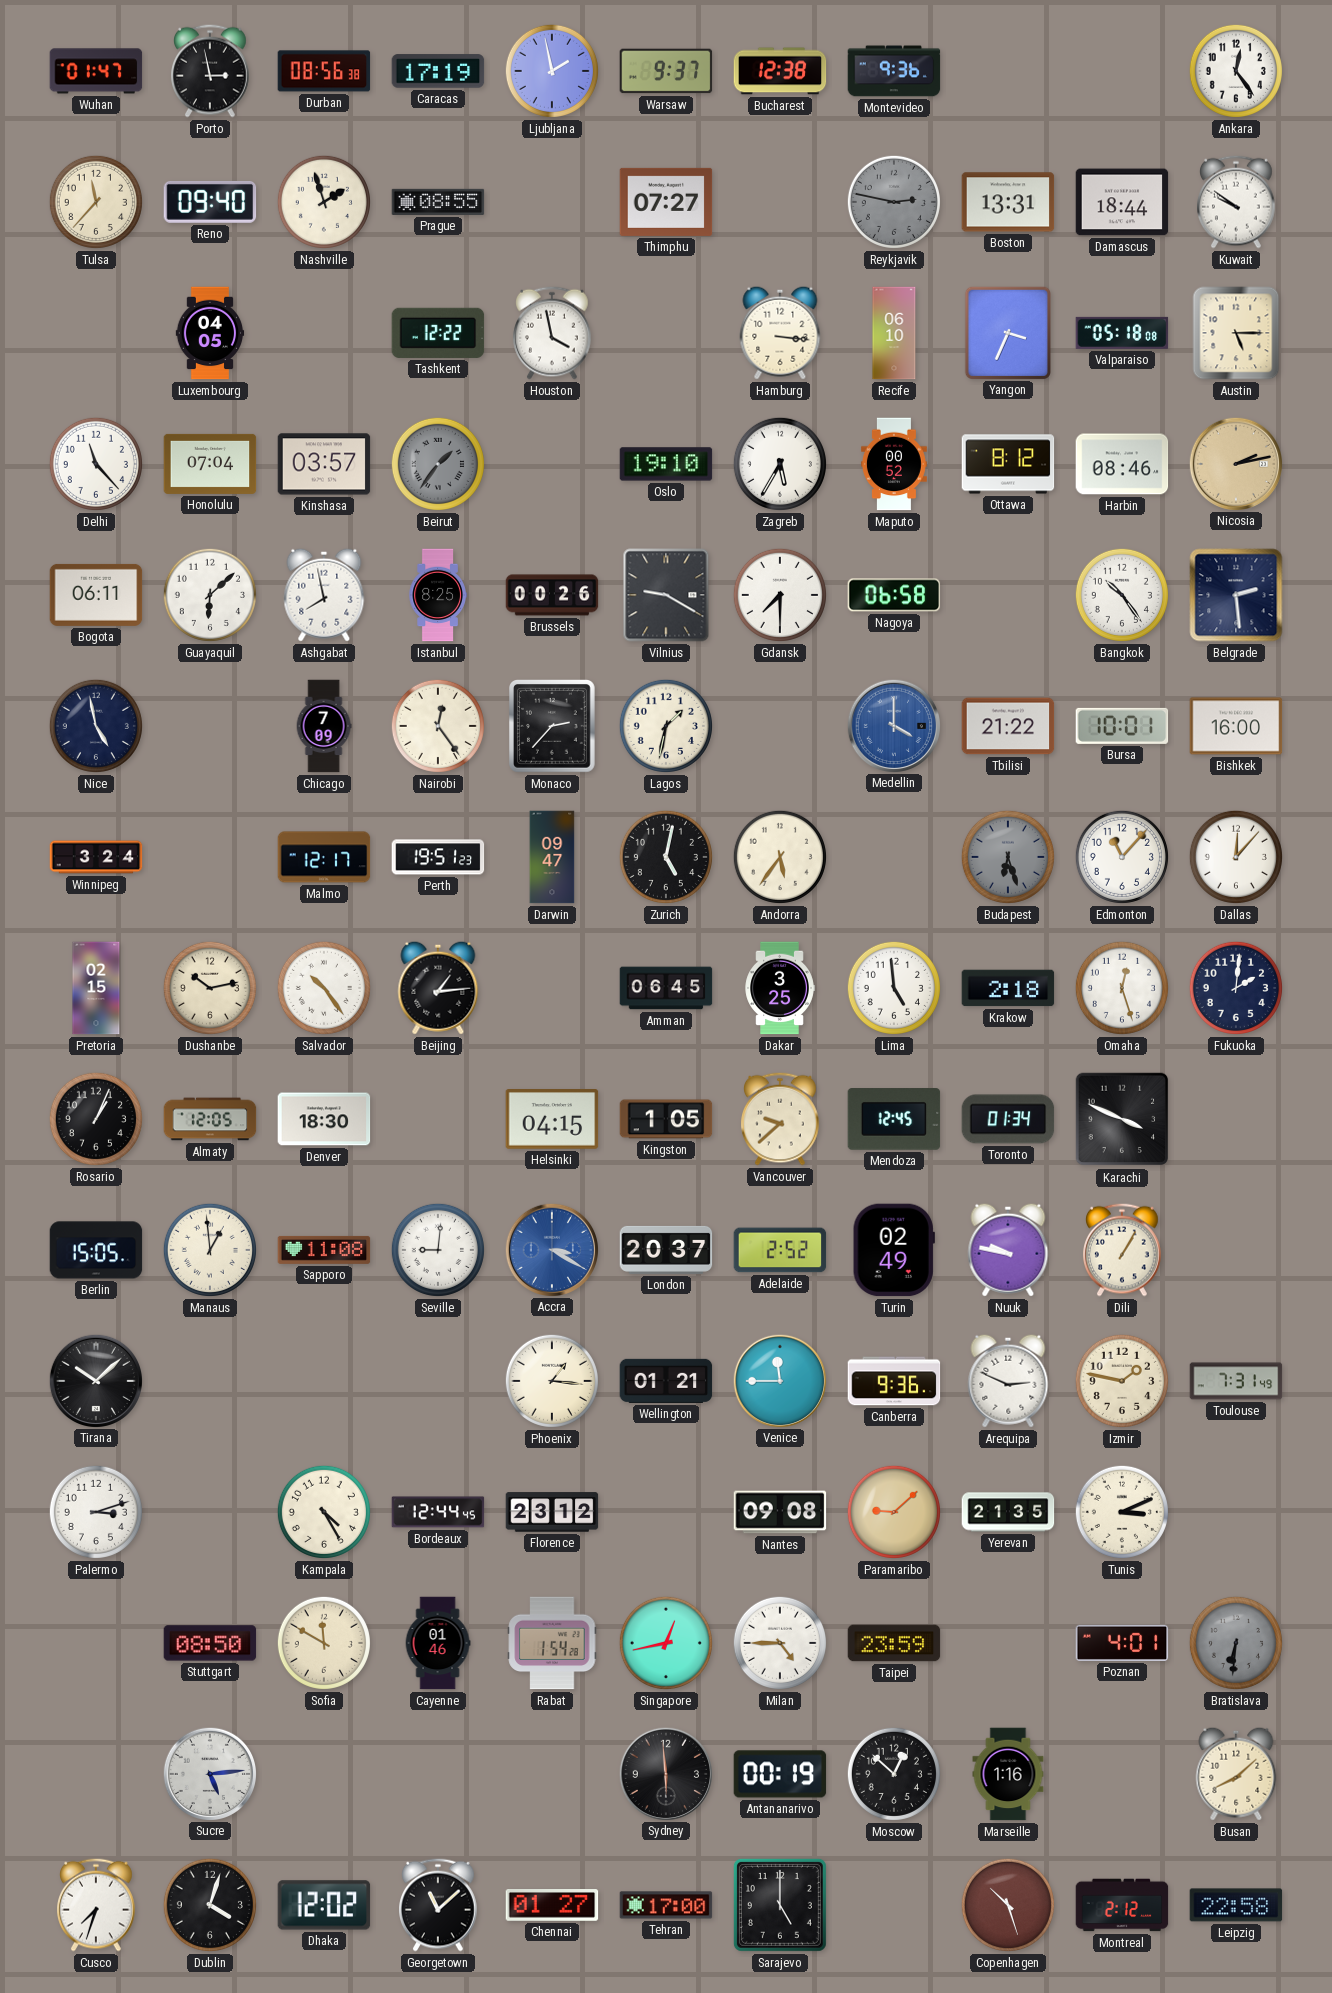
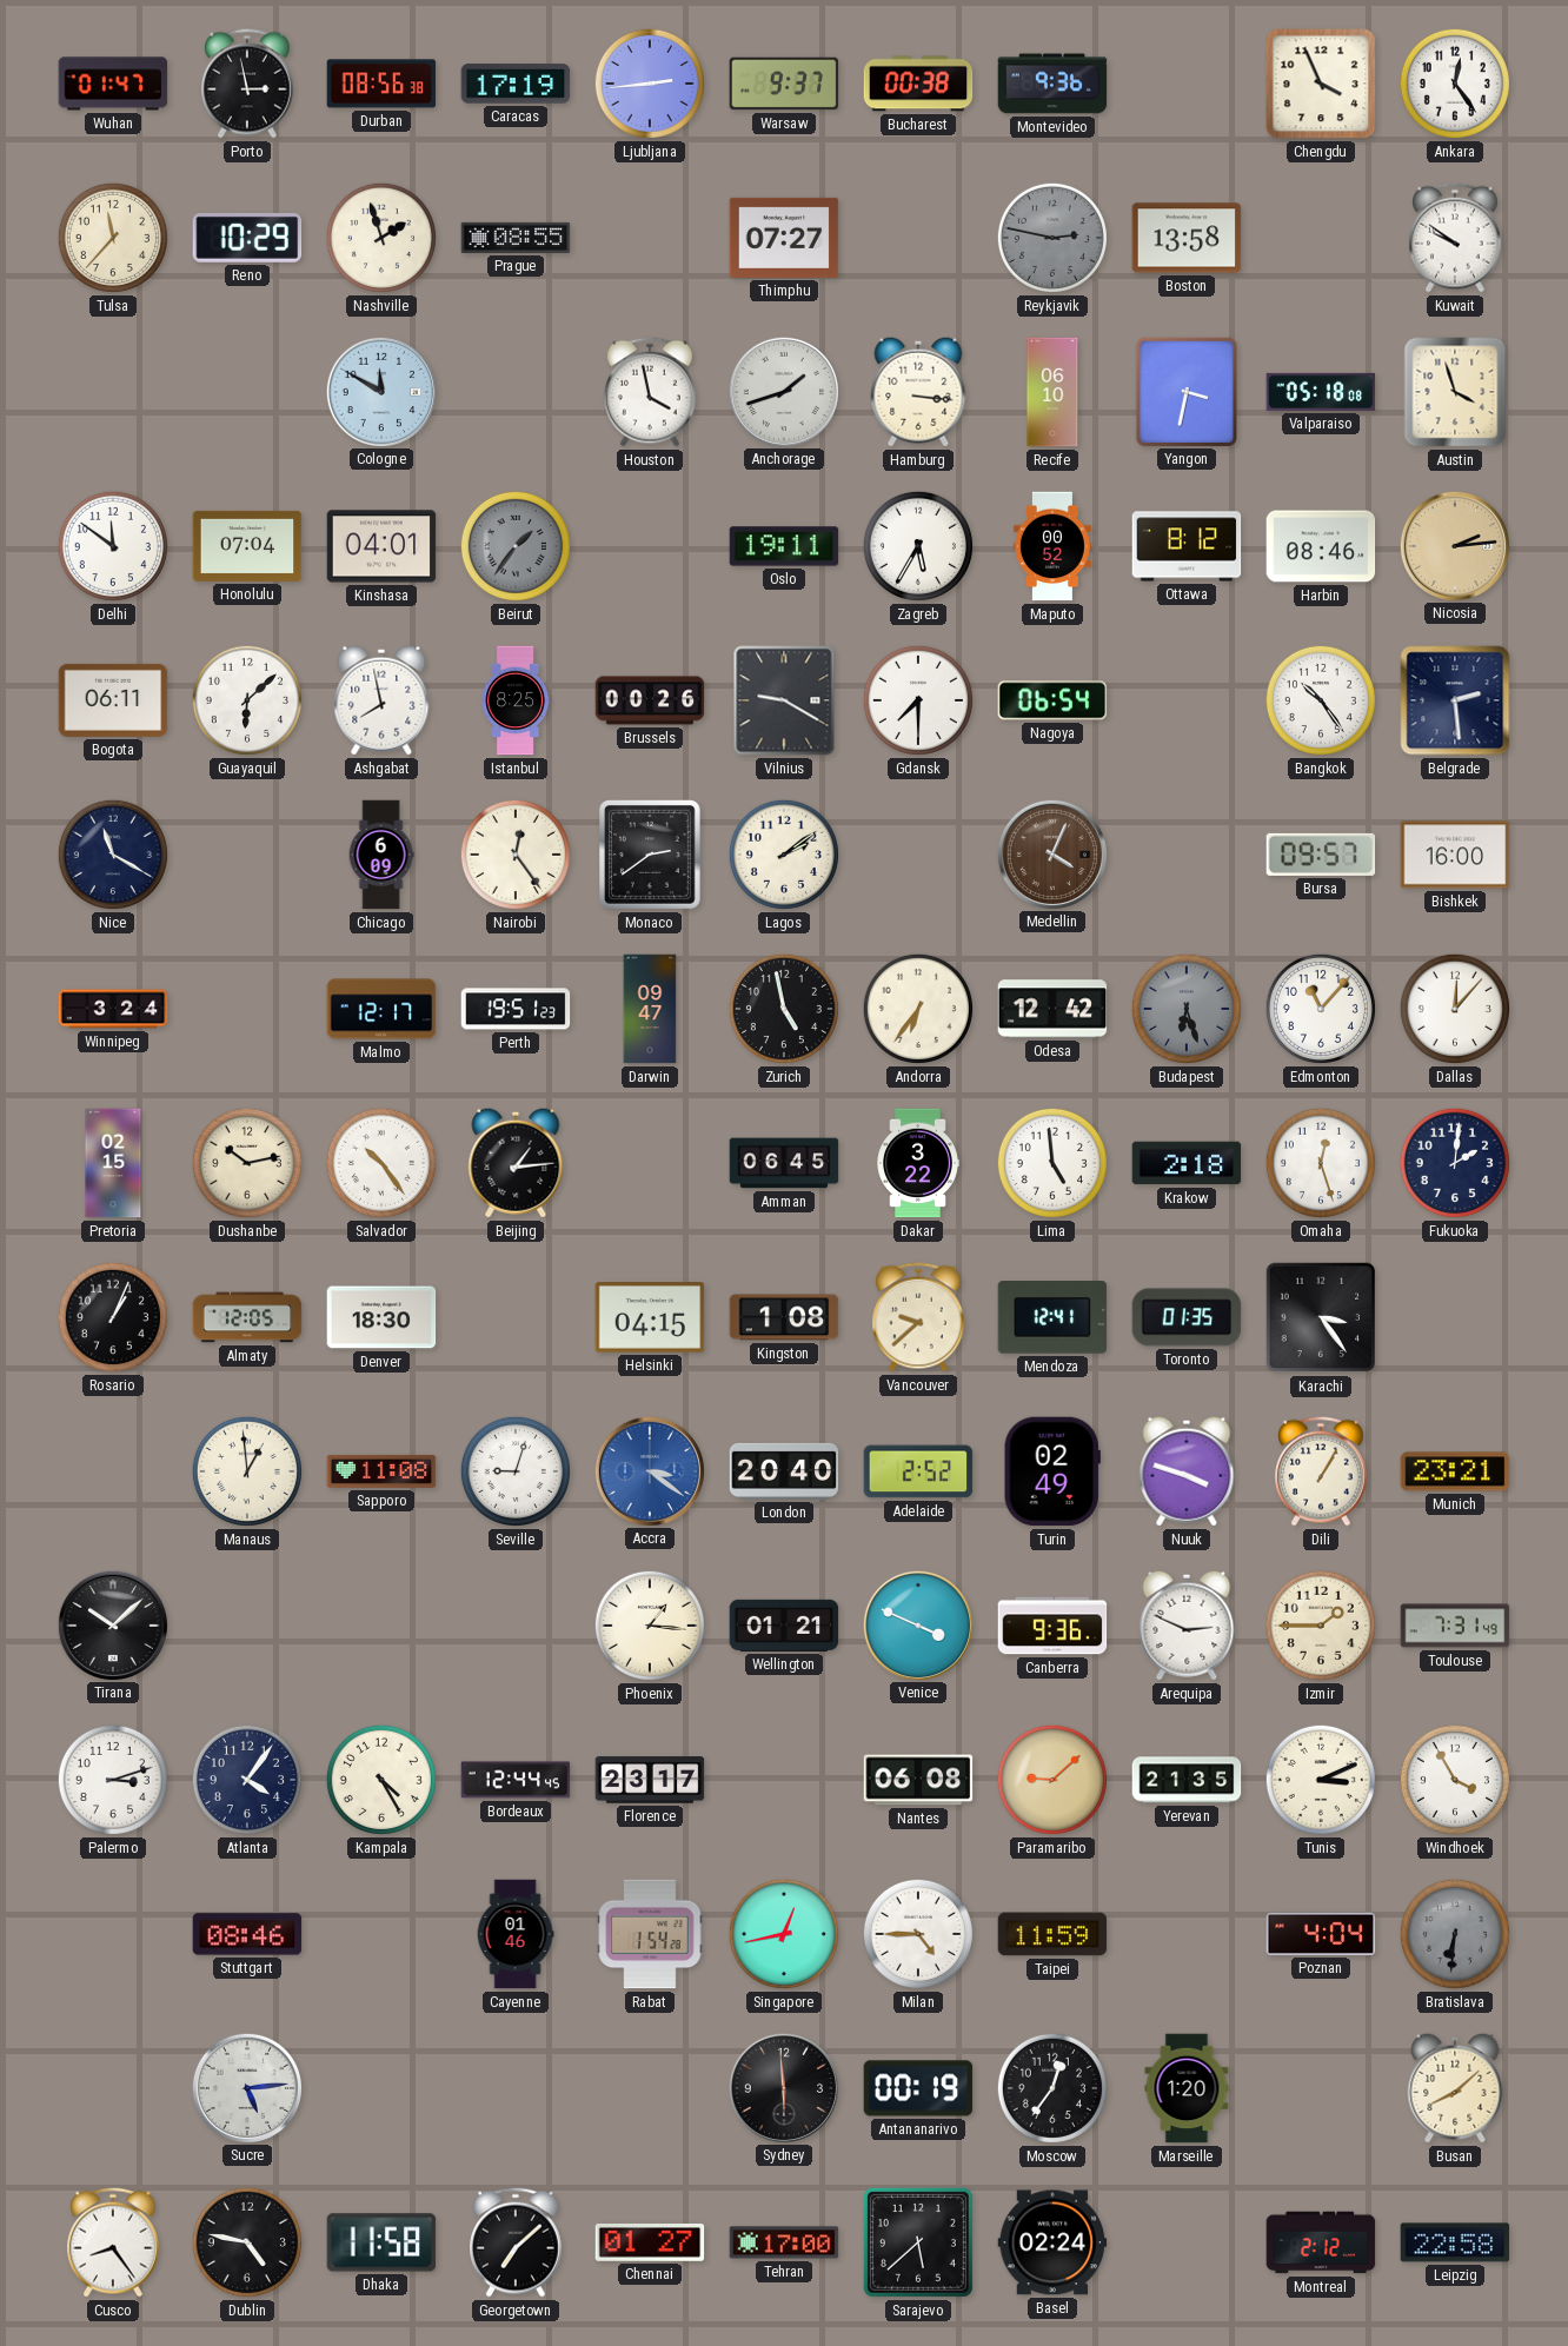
Ljubljana: 1:58 -> 2:44 (650, 84)
Bucharest: 12:38 -> 00:38 (918, 84)
Chengdu: none -> 3:56 (1321, 84)
Reno: 09:40 -> 10:29 (247, 238)
Boston: 13:31 -> 13:58 (1187, 238)
Damascus: 18:44 -> none (1122, 202)
Luxembourg: 04:05 -> none (210, 333)
Cologne: none -> 11:50 (380, 391)
Tashkent: 12:22 -> none (438, 333)
Anchorage: none -> 1:42 (783, 391)
Yangon: 3:34 -> 3:32 (1187, 391)
Austin: 5:15 -> 3:57 (1455, 392)
Delhi: 11:23 -> 11:51 (113, 546)
Kinshasa: 03:57 -> 04:01 (381, 546)
Oslo: 19:10 -> 19:11 (784, 546)
Nicosia: 2:13 -> 2:14 (1454, 545)
Nagoya: 06:58 -> 06:54 (1052, 700)
Nice: 4:58 -> 11:20 (113, 855)
Chicago: 7:09 -> 6:09 (381, 855)
Monaco: 2:37 -> 2:39 (651, 855)
Lagos: 1:32 -> 2:09 (784, 855)
Medellin: 4:00 -> 4:04 (1051, 853)
Medellin dial: blue -> brown (1051, 853)
Tbilisi: 21:22 -> none (1008, 726)
Bursa: 10:01 -> 09:57 (1321, 855)
Zurich: 5:02 -> 4:58 (784, 1009)
Andorra: 5:36 -> 6:36 (918, 1009)
Odesa: none -> 12:42 (1052, 1009)
Dakar: 3:25 -> 3:22 (918, 1163)
Kingston: 1:05 -> 1:08 (784, 1317)
Mendoza: 12:45 -> 12:41 (1052, 1317)
Toronto: 01:34 -> 01:35 (1187, 1317)
Karachi: 3:49 -> 3:24 (1321, 1317)
Berlin: 15:05 -> none (96, 1250)
Seville: 9:01 -> 9:03 (516, 1471)
Accra: 3:20 -> 3:21 (649, 1470)
London: 20:37 -> 20:40 (784, 1471)
Nuuk: 9:47 -> 3:48 (1187, 1471)
Munich: none -> 23:21 (1455, 1471)
Venice: 11:45 -> 3:49 (917, 1624)
Izmir: 1:47 -> 1:45 (1321, 1626)
Atlanta: none -> 4:06 (247, 1780)
Florence: 23:12 -> 23:17 (650, 1780)
Nantes: 09:08 -> 06:08 (918, 1780)
Windhoek: none -> 3:55 (1455, 1780)
Stuttgart: 08:50 -> 08:46 (247, 1934)
Sofia: 11:50 -> none (324, 1643)
Taipei: 23:59 -> 11:59 (1052, 1934)
Poznan: 4:01 -> 4:04 (1321, 1934)
Moscow: 12:52 -> 12:36 (1052, 2088)
Marseille: 1:16 -> 1:20 (1187, 2088)
Cusco: 7:33 -> 8:24 (114, 2242)
Dublin: 4:03 -> 4:47 (247, 2242)
Dhaka: 12:02 -> 11:58 (381, 2242)
Georgetown: 11:08 -> 7:08 (517, 2242)
Sarajevo: 5:00 -> 5:38 (918, 2242)
Basel: none -> 02:24 (1052, 2242)
Copenhagen: 10:27 -> none (1008, 1905)
